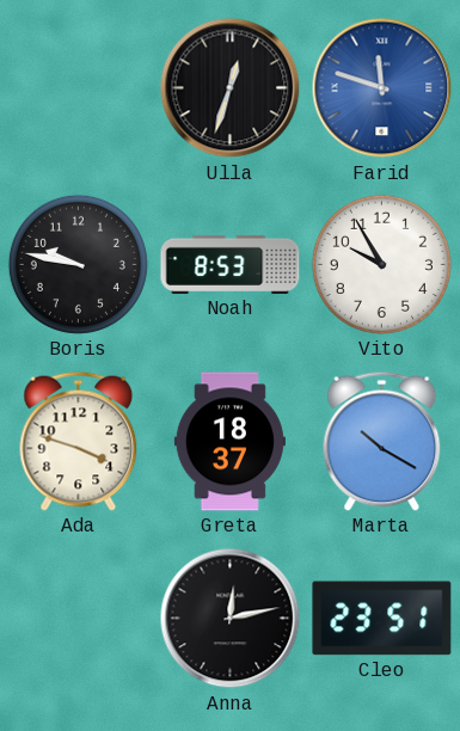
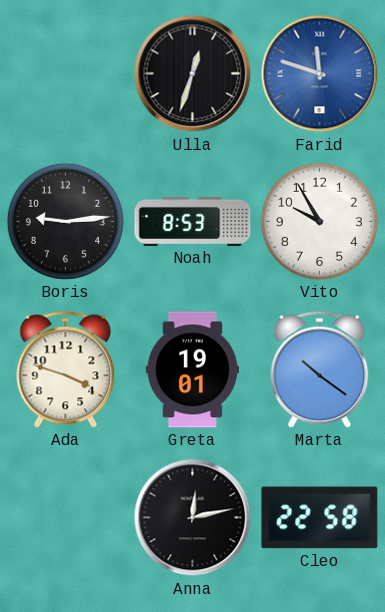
Boris: 9:47 -> 9:14 (65, 221)
Greta: 18:37 -> 19:01 (192, 370)
Marta: 10:20 -> 10:21 (320, 369)
Cleo: 23:51 -> 22:58 (320, 518)
